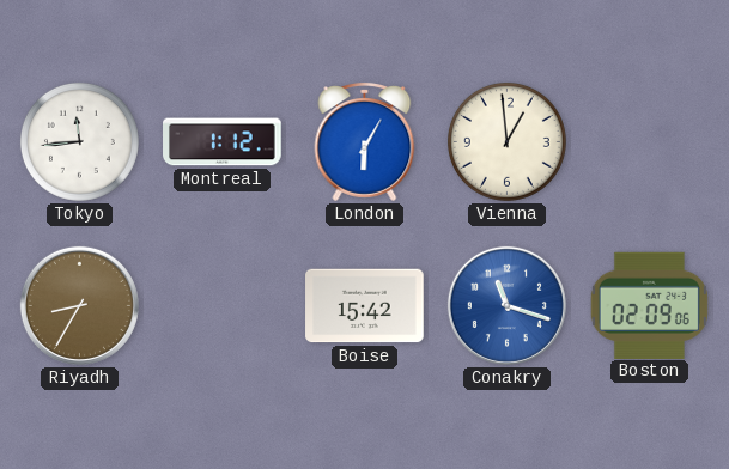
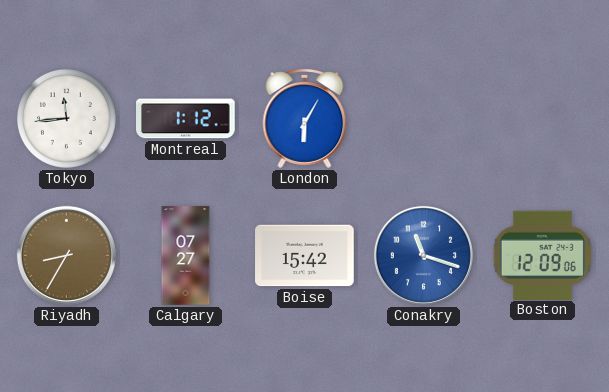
Vienna: 12:59 -> none (506, 141)
Calgary: none -> 07:27 (186, 256)
Boston: 02:09 -> 12:09 (542, 255)
